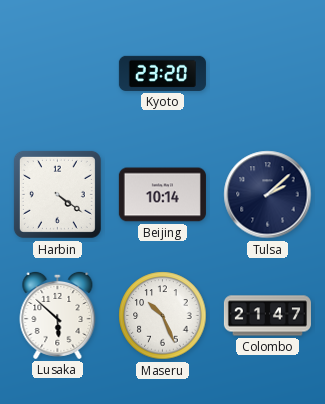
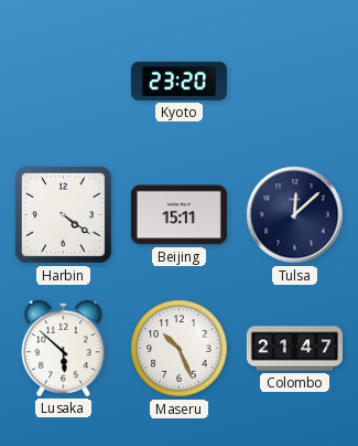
Beijing: 10:14 -> 15:11 (178, 215)
Tulsa: 2:08 -> 12:08 (295, 215)
